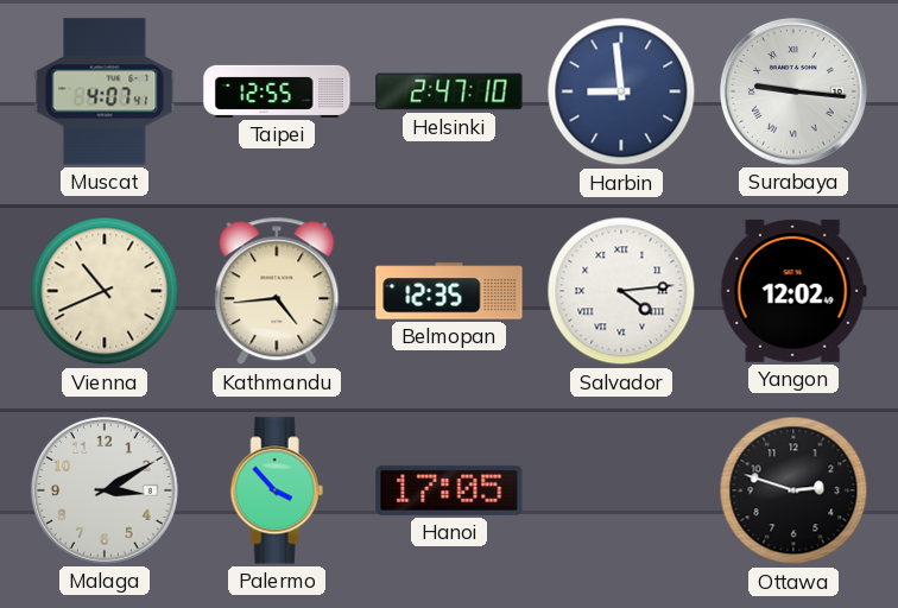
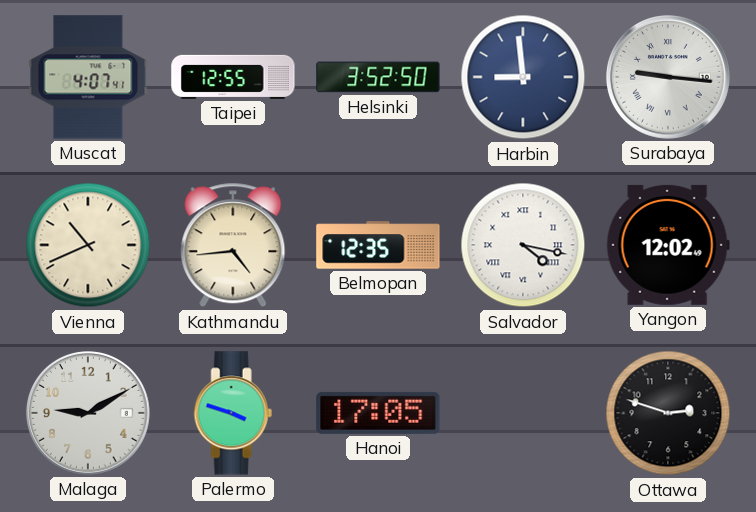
Helsinki: 2:47 -> 3:52 (378, 77)
Salvador: 4:14 -> 4:17 (523, 245)
Malaga: 3:10 -> 9:10 (88, 413)
Palermo: 3:53 -> 3:48 (233, 413)
